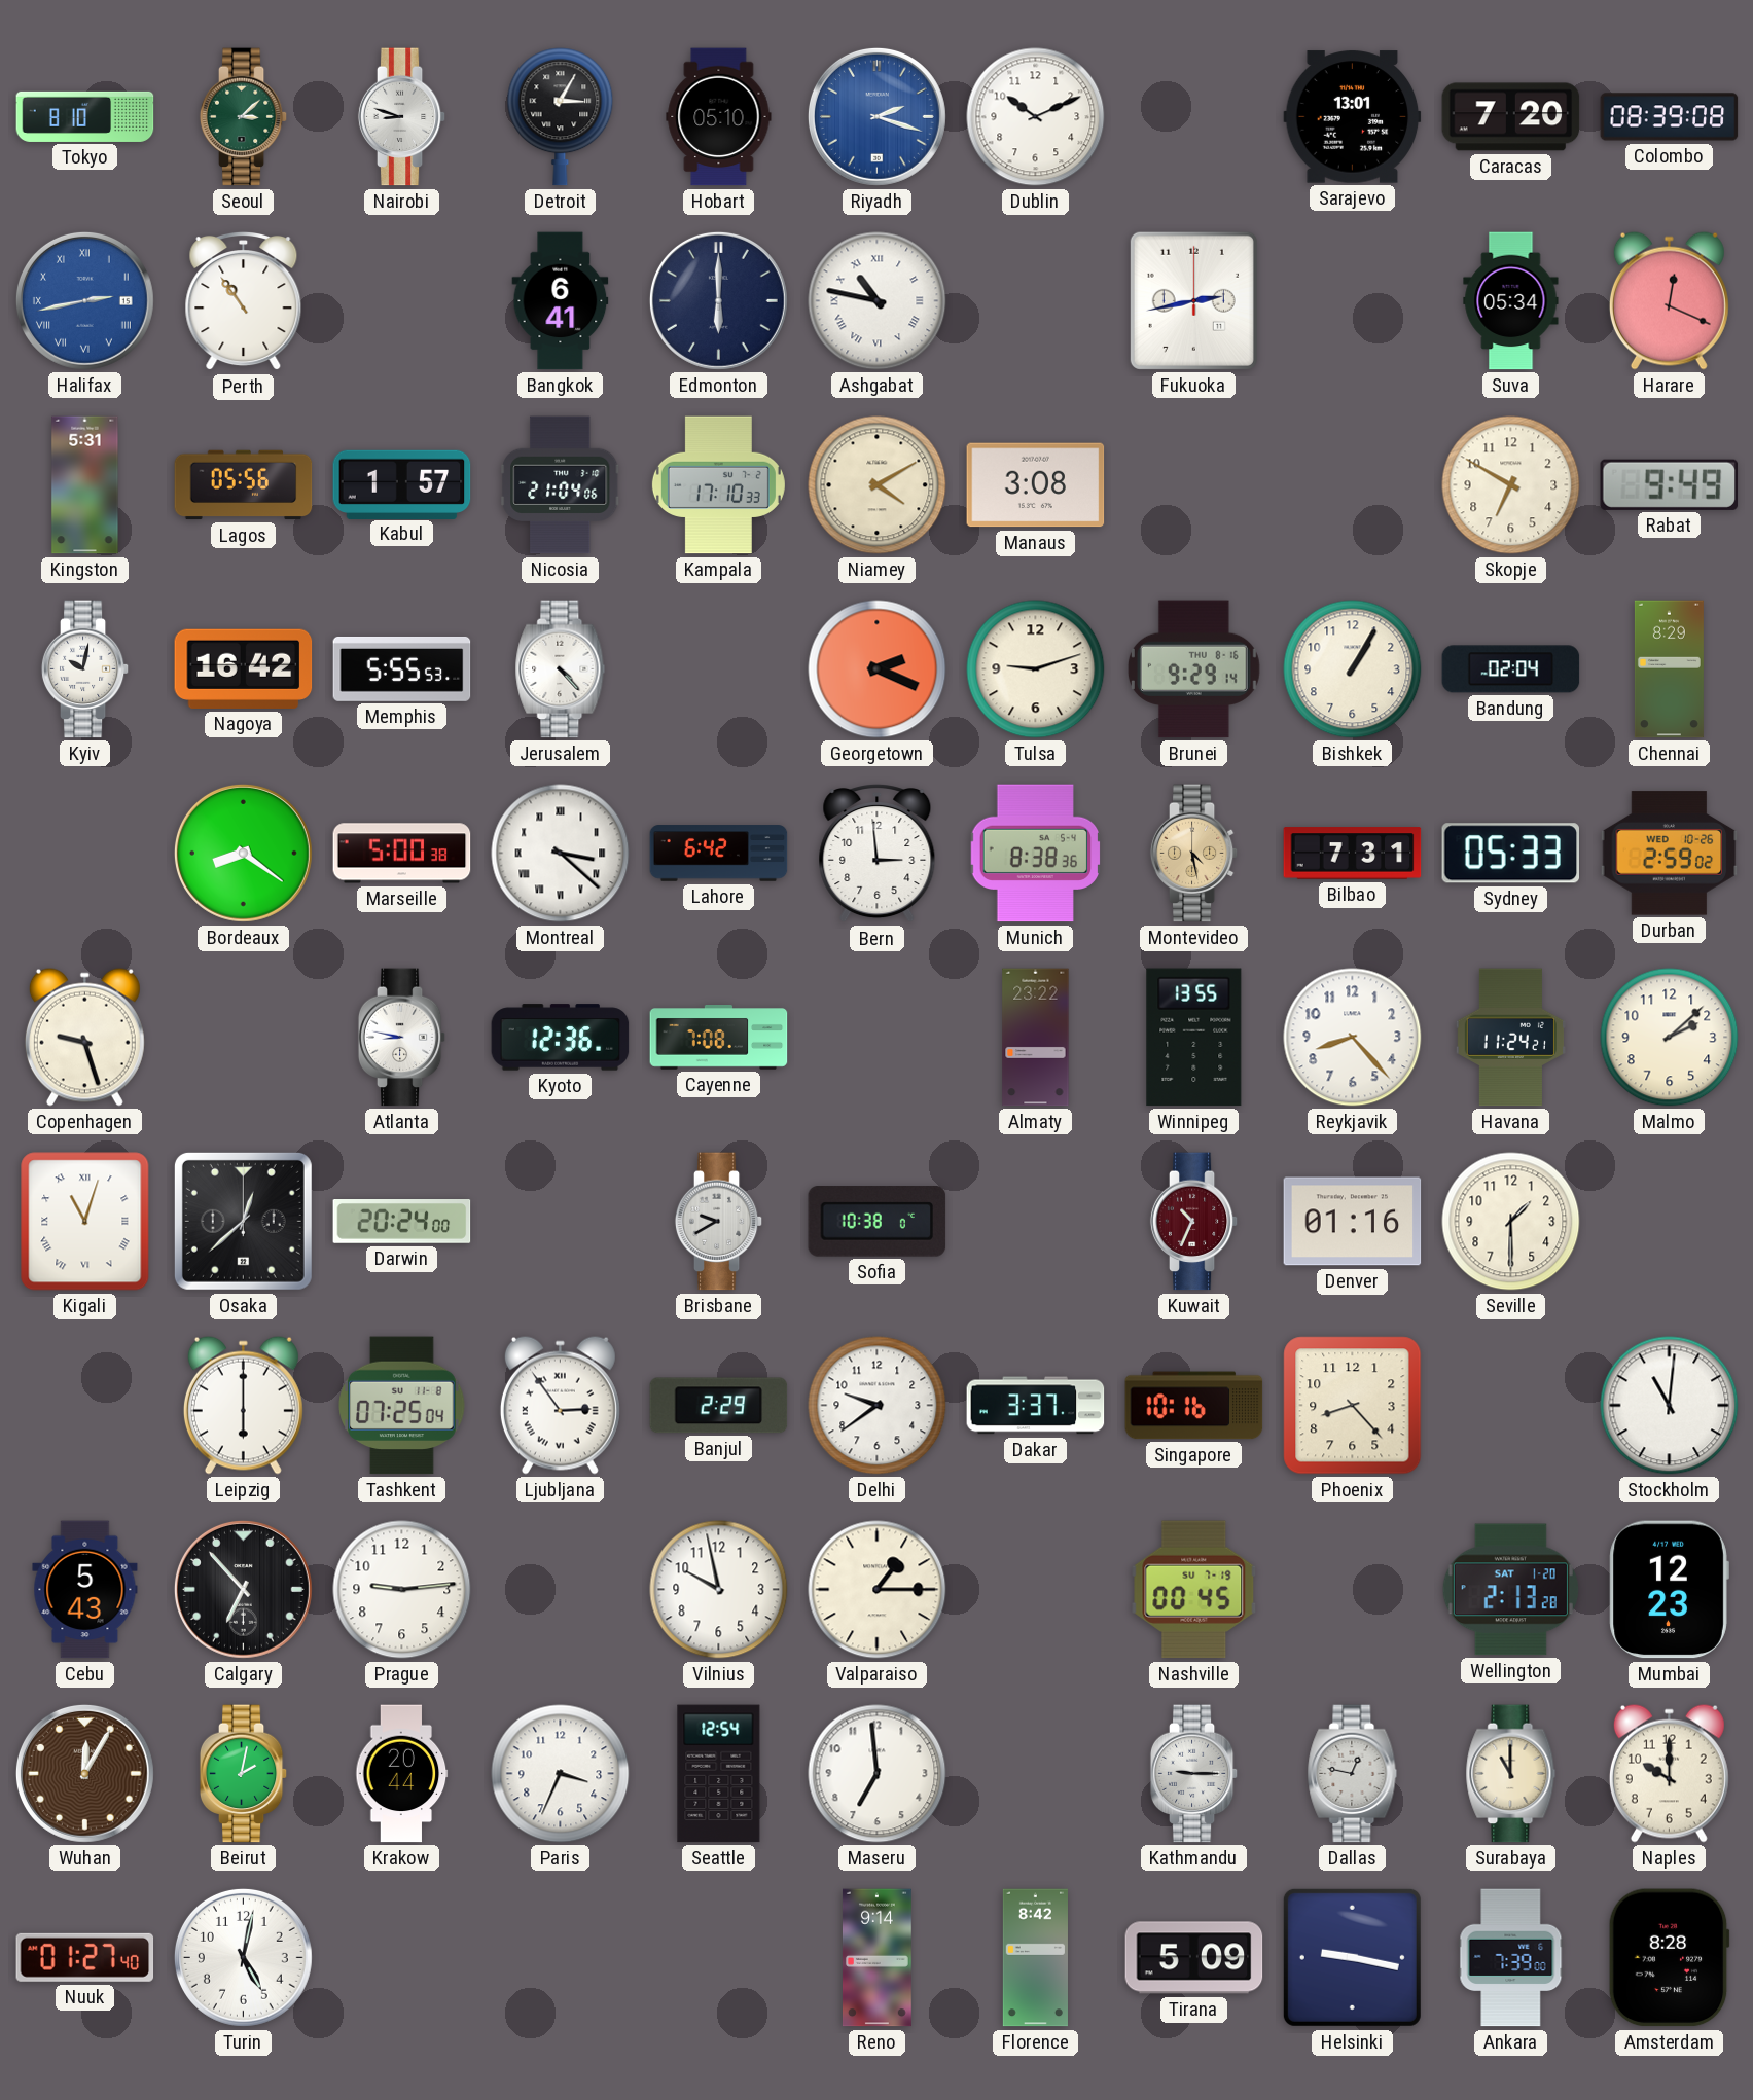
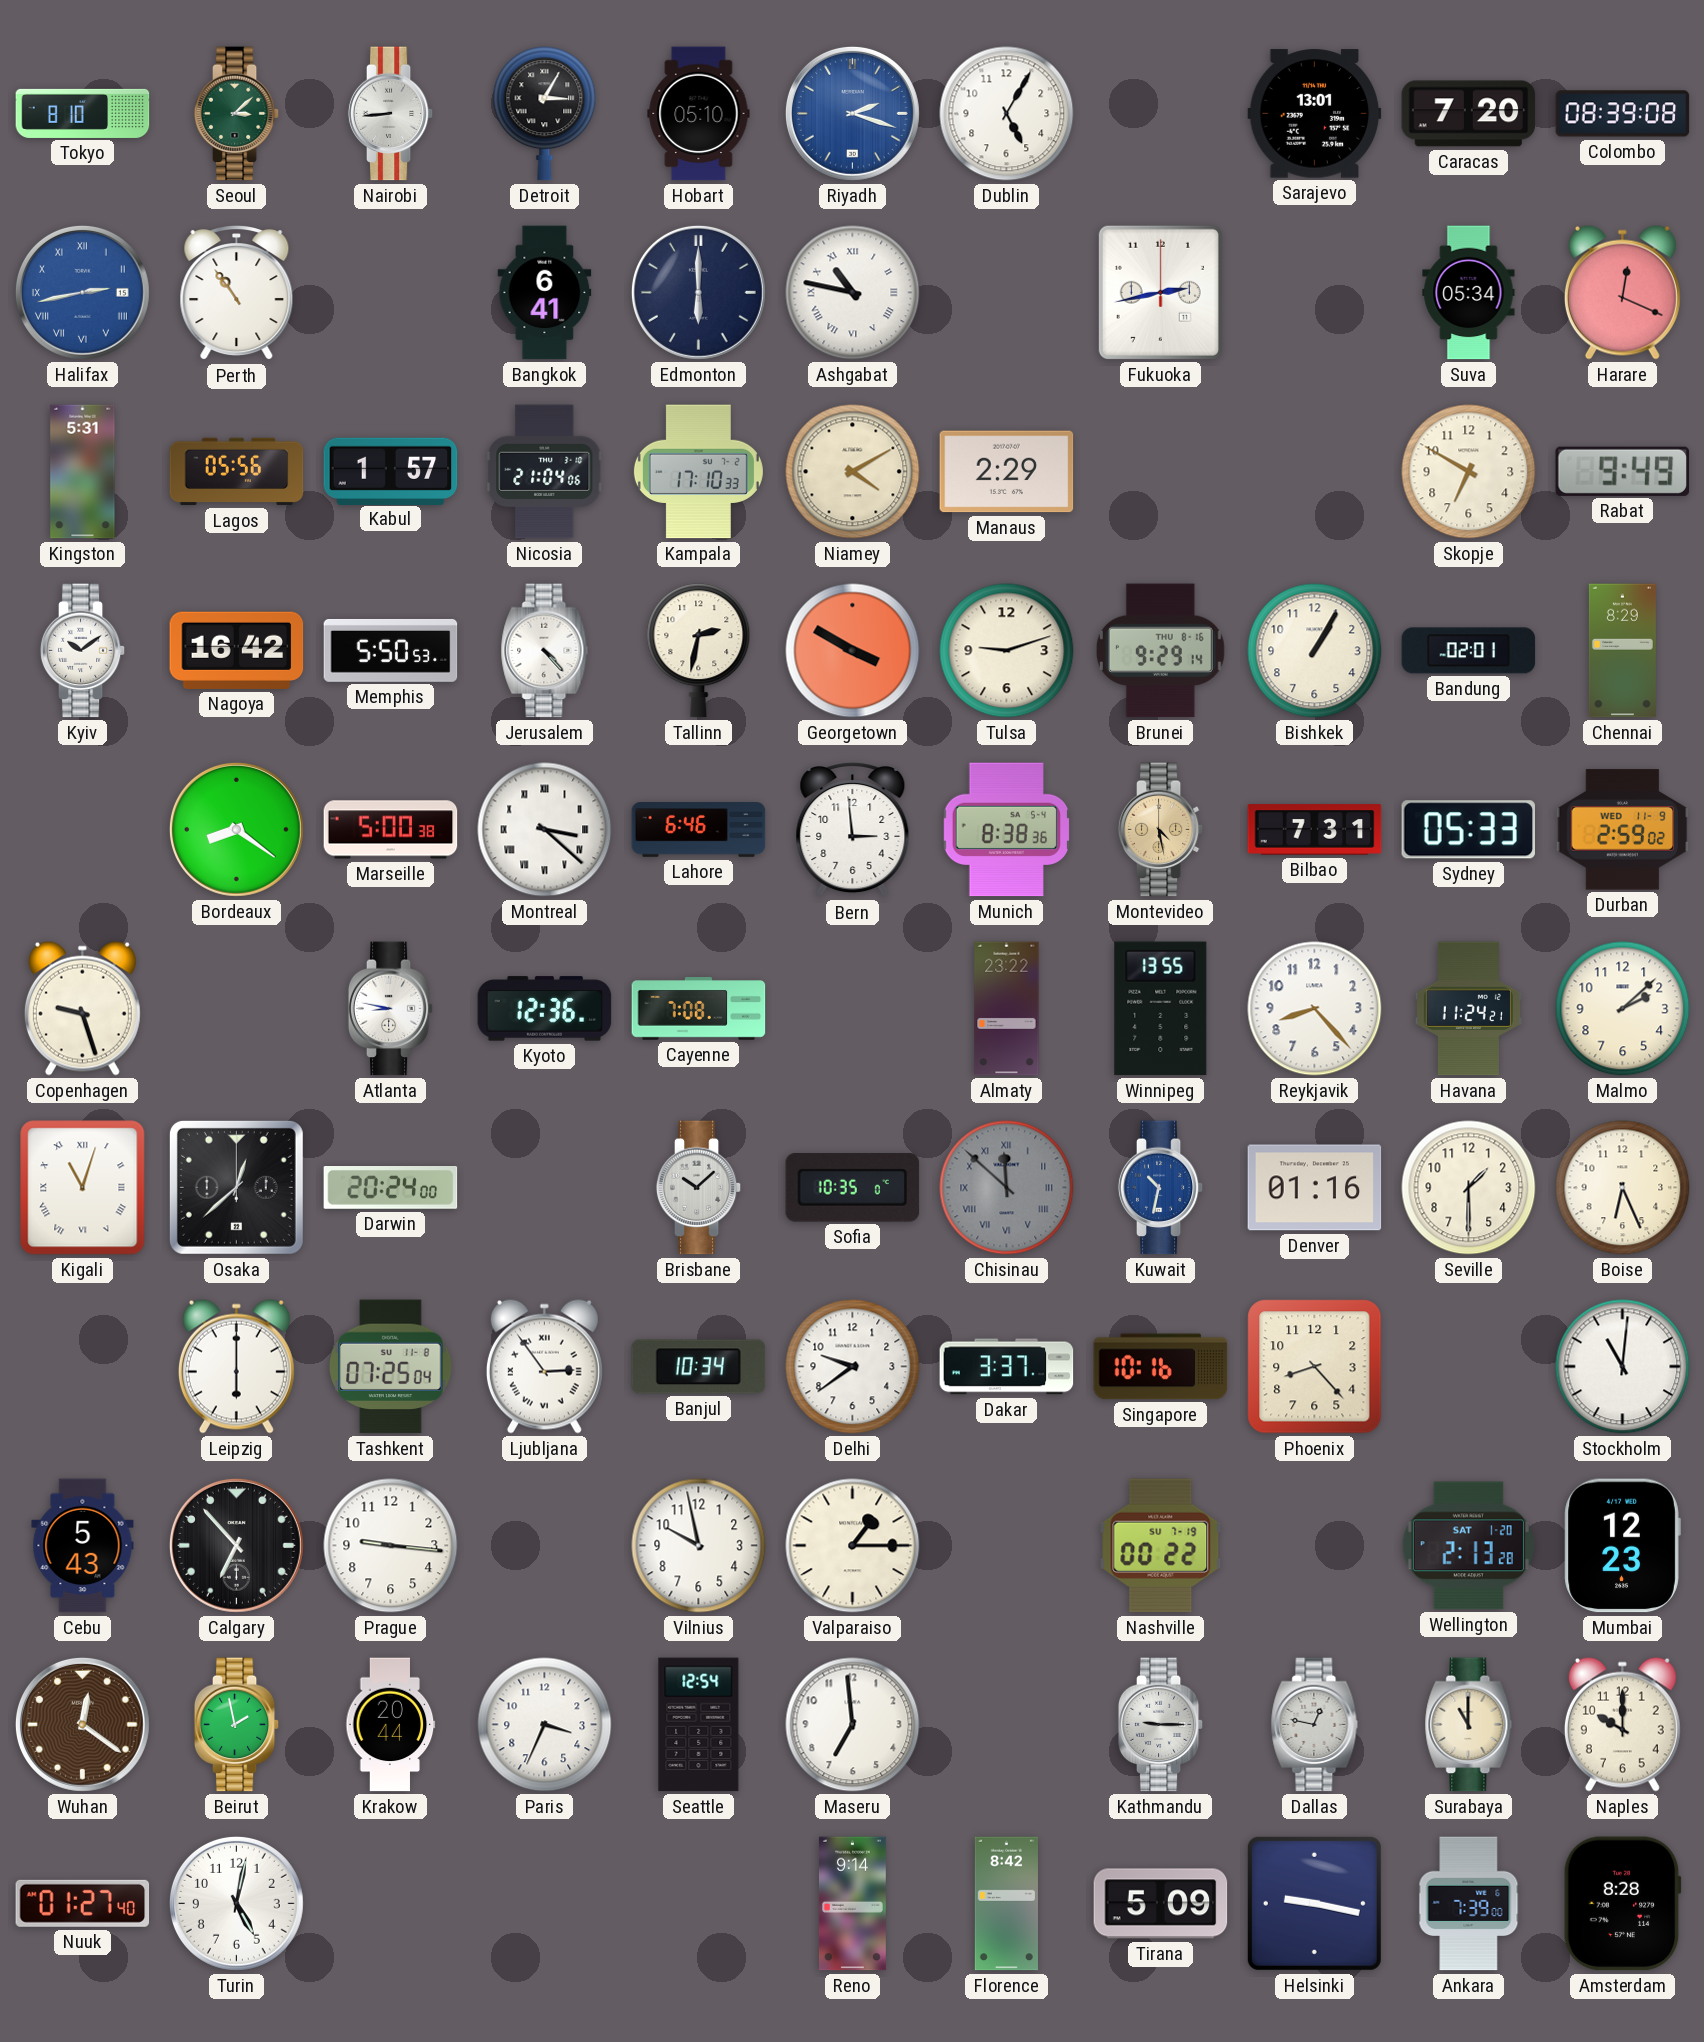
Nairobi: 8:48 -> 8:44 (391, 114)
Dublin: 10:11 -> 5:05 (1007, 114)
Manaus: 3:08 -> 2:29 (1007, 472)
Kyiv: 10:02 -> 10:09 (83, 651)
Memphis: 5:55 -> 5:50 (391, 650)
Tallinn: none -> 2:32 (699, 651)
Georgetown: 2:19 -> 3:50 (853, 651)
Bandung: 02:04 -> 02:01 (1469, 651)
Lahore: 6:42 -> 6:46 (699, 830)
Durban date: WED 10-26 -> WED 11-9 (1623, 830)
Brisbane: 9:40 -> 10:08 (699, 1188)
Sofia: 10:38 -> 10:35 (853, 1188)
Chisinau: none -> 11:52 (1007, 1188)
Kuwait: 10:34 -> 10:32 (1161, 1188)
Kuwait dial: burgundy -> blue (1161, 1188)
Boise: none -> 6:26 (1623, 1188)
Banjul: 2:29 -> 10:34 (699, 1367)
Prague: 9:14 -> 9:16 (391, 1546)
Nashville: 00:45 -> 00:22 (1161, 1546)
Wuhan: 12:05 -> 12:21 (82, 1724)
Beirut: 2:02 -> 1:58 (237, 1725)
